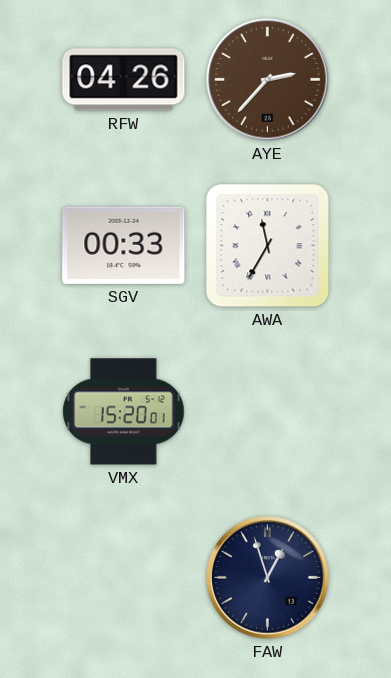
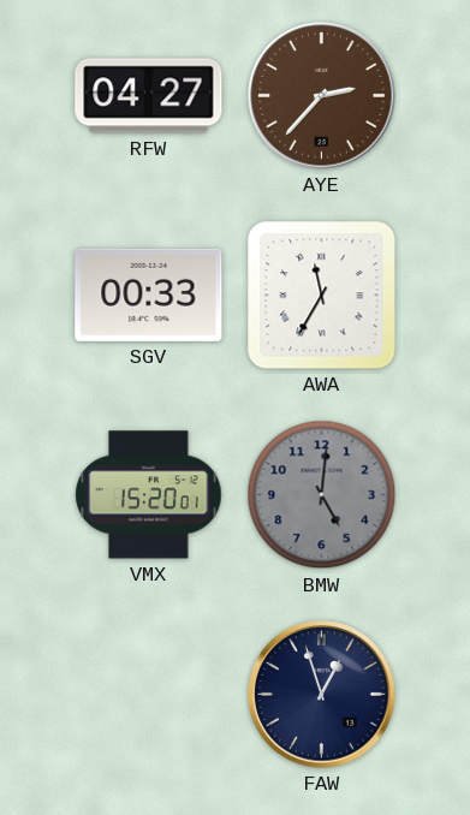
RFW: 04:26 -> 04:27 (149, 96)
BMW: none -> 5:01 (322, 495)
